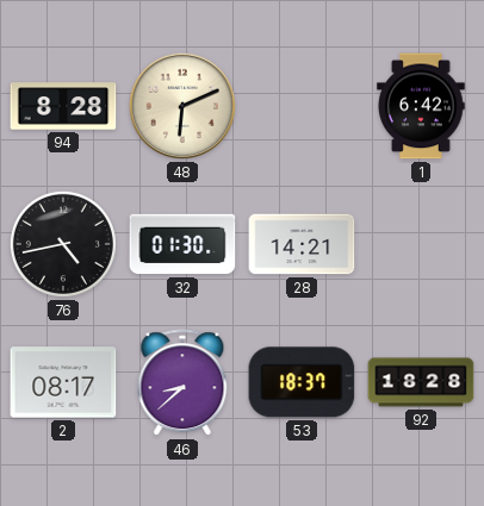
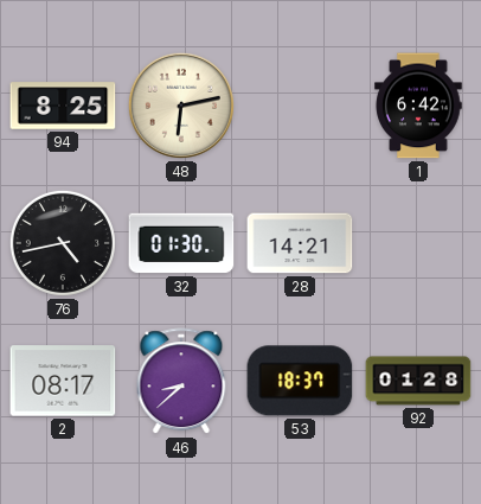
94: 8:28 -> 8:25 (63, 106)
48: 6:11 -> 6:13 (181, 106)
92: 18:28 -> 01:28 (418, 381)
